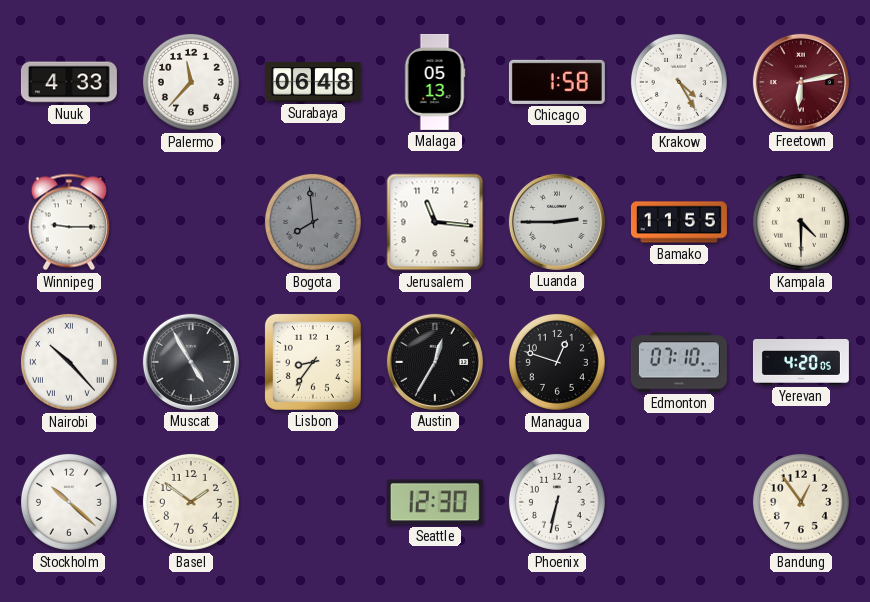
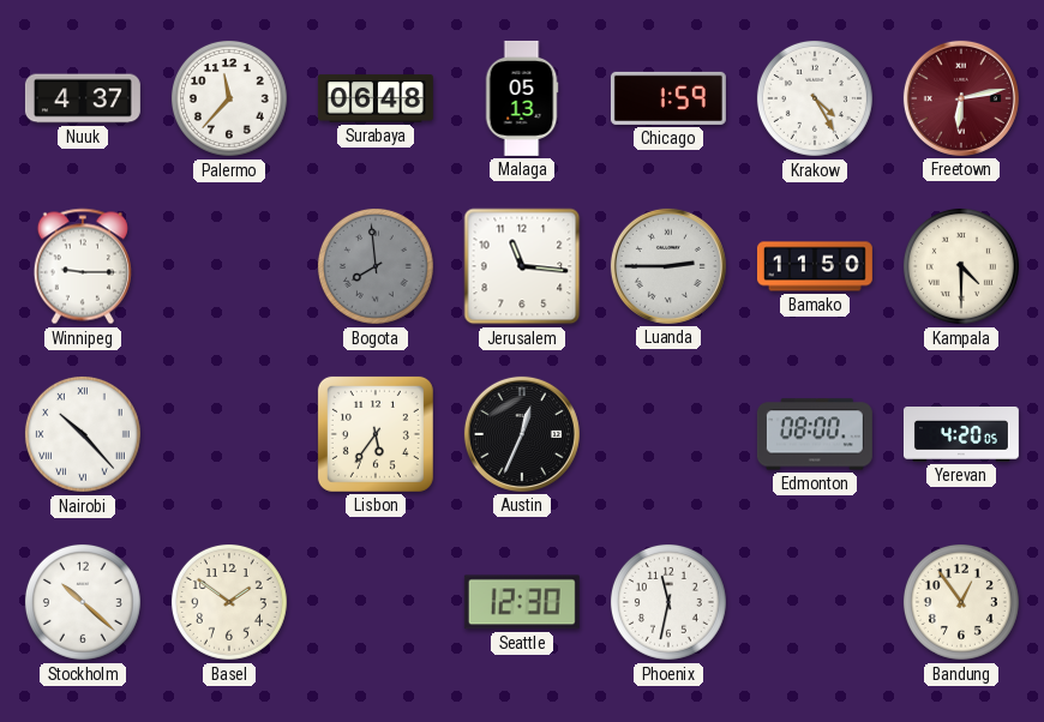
Nuuk: 4:33 -> 4:37 (83, 98)
Chicago: 1:58 -> 1:59 (668, 98)
Bamako: 11:55 -> 11:50 (815, 266)
Muscat: 4:55 -> none (191, 362)
Lisbon: 8:36 -> 5:36 (376, 434)
Austin: 12:35 -> 12:34 (522, 434)
Managua: 12:48 -> none (557, 362)
Edmonton: 07:10 -> 08:00 (815, 434)
Phoenix: 6:32 -> 11:32 (668, 602)
